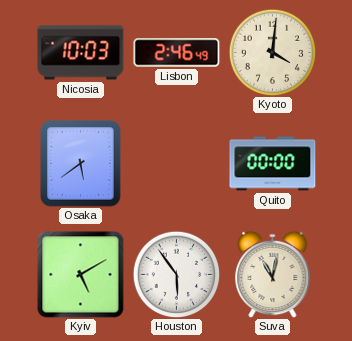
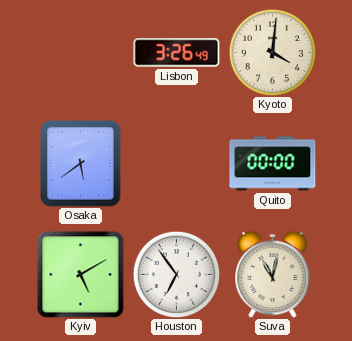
Nicosia: 10:03 -> none (81, 53)
Lisbon: 2:46 -> 3:26 (177, 53)
Houston: 5:54 -> 6:54 (176, 274)
